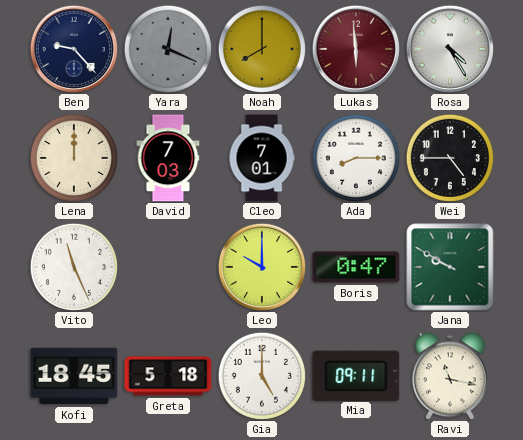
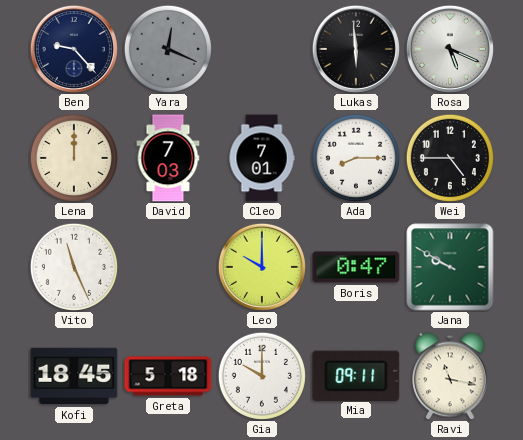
Noah: 8:00 -> none (262, 49)
Lukas dial: burgundy -> black (356, 49)
Rosa: 4:25 -> 5:19 (450, 49)
Gia: 5:00 -> 10:00 (262, 376)
